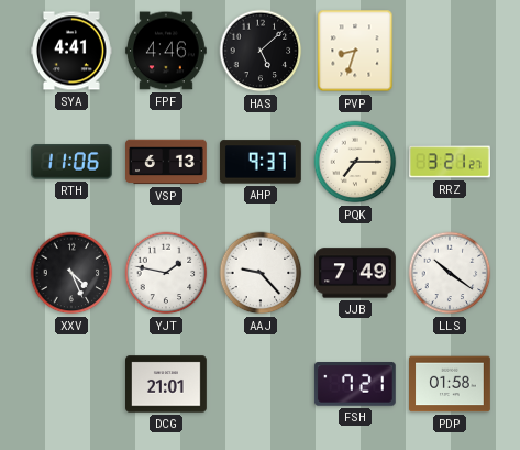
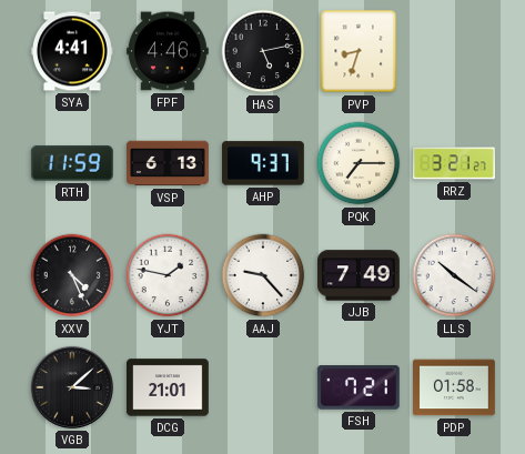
HAS: 5:08 -> 5:13 (263, 51)
RTH: 11:06 -> 11:59 (72, 163)
VGB: none -> 3:08 (72, 387)
